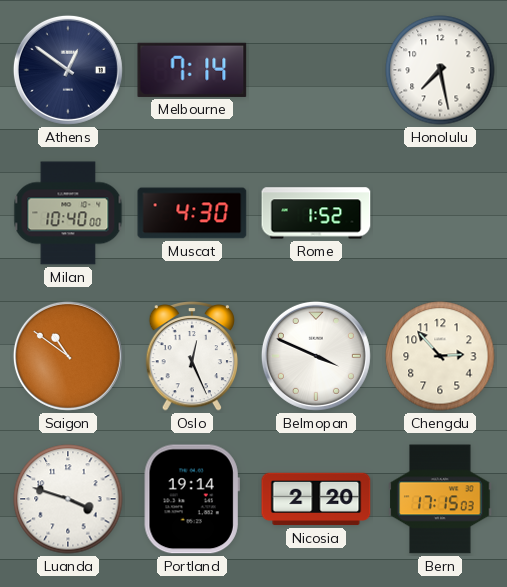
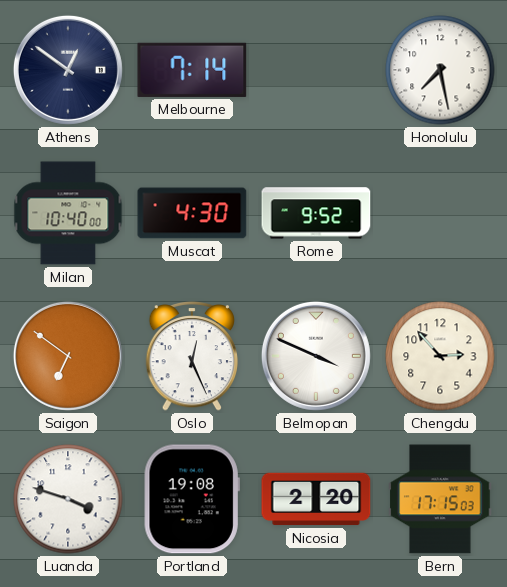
Rome: 1:52 -> 9:52 (316, 213)
Saigon: 10:51 -> 6:51 (68, 356)
Portland: 19:14 -> 19:08 (192, 499)
